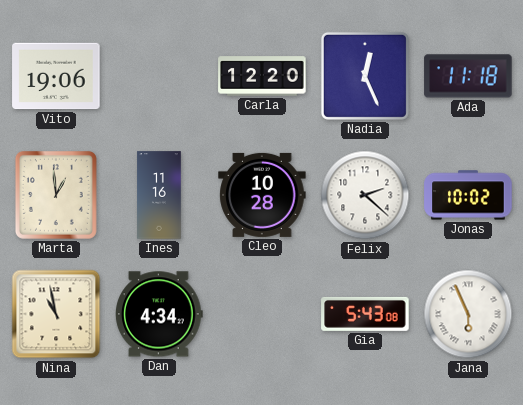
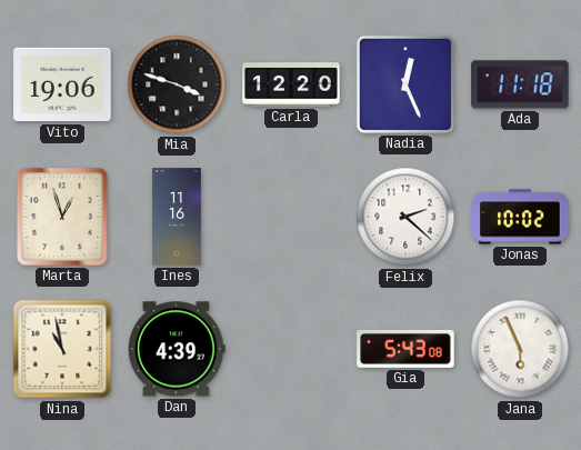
Mia: none -> 3:48 (177, 84)
Marta: 12:59 -> 12:57 (62, 217)
Cleo: 10:28 -> none (262, 195)
Dan: 4:34 -> 4:39 (177, 349)
